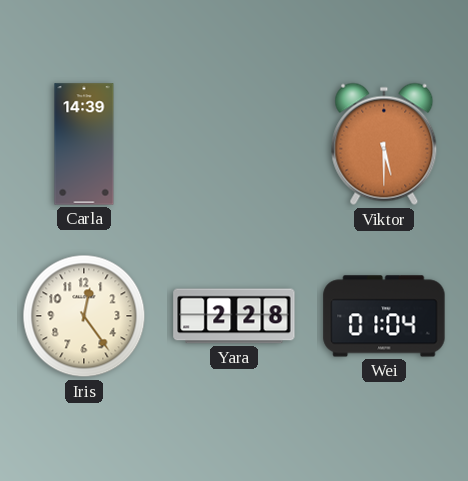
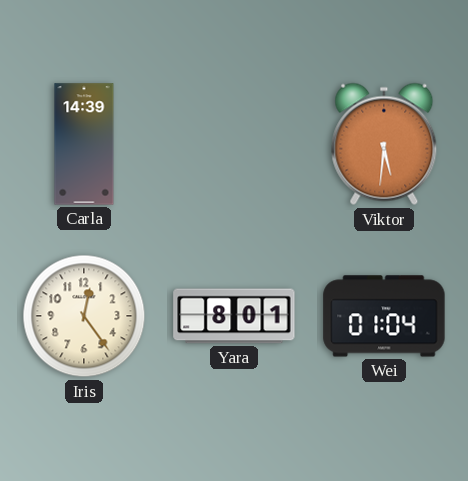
Viktor: 5:30 -> 5:31 (384, 144)
Yara: 2:28 -> 8:01 (234, 316)
